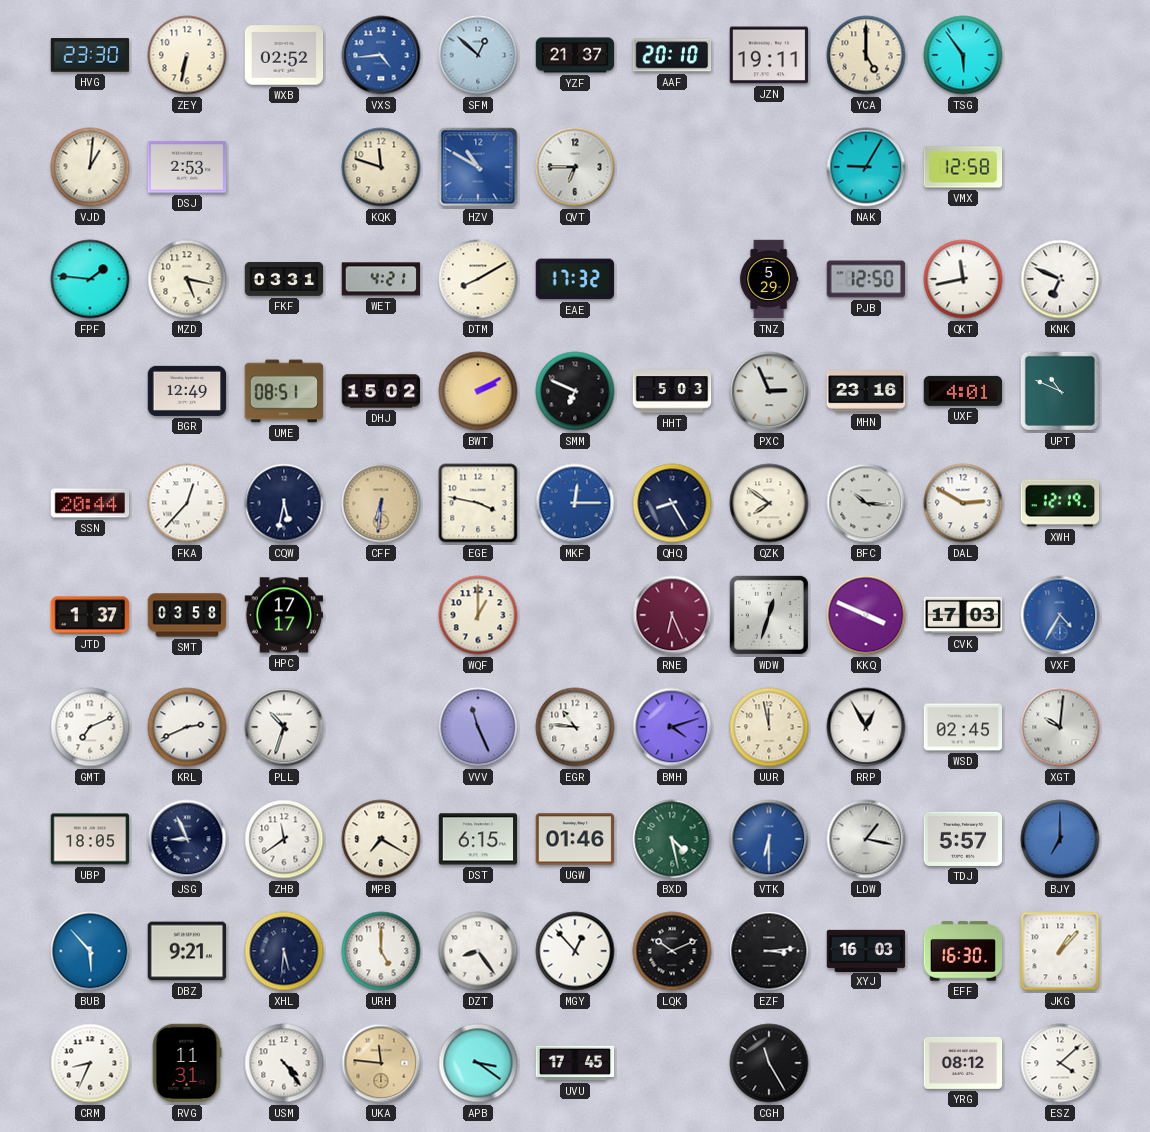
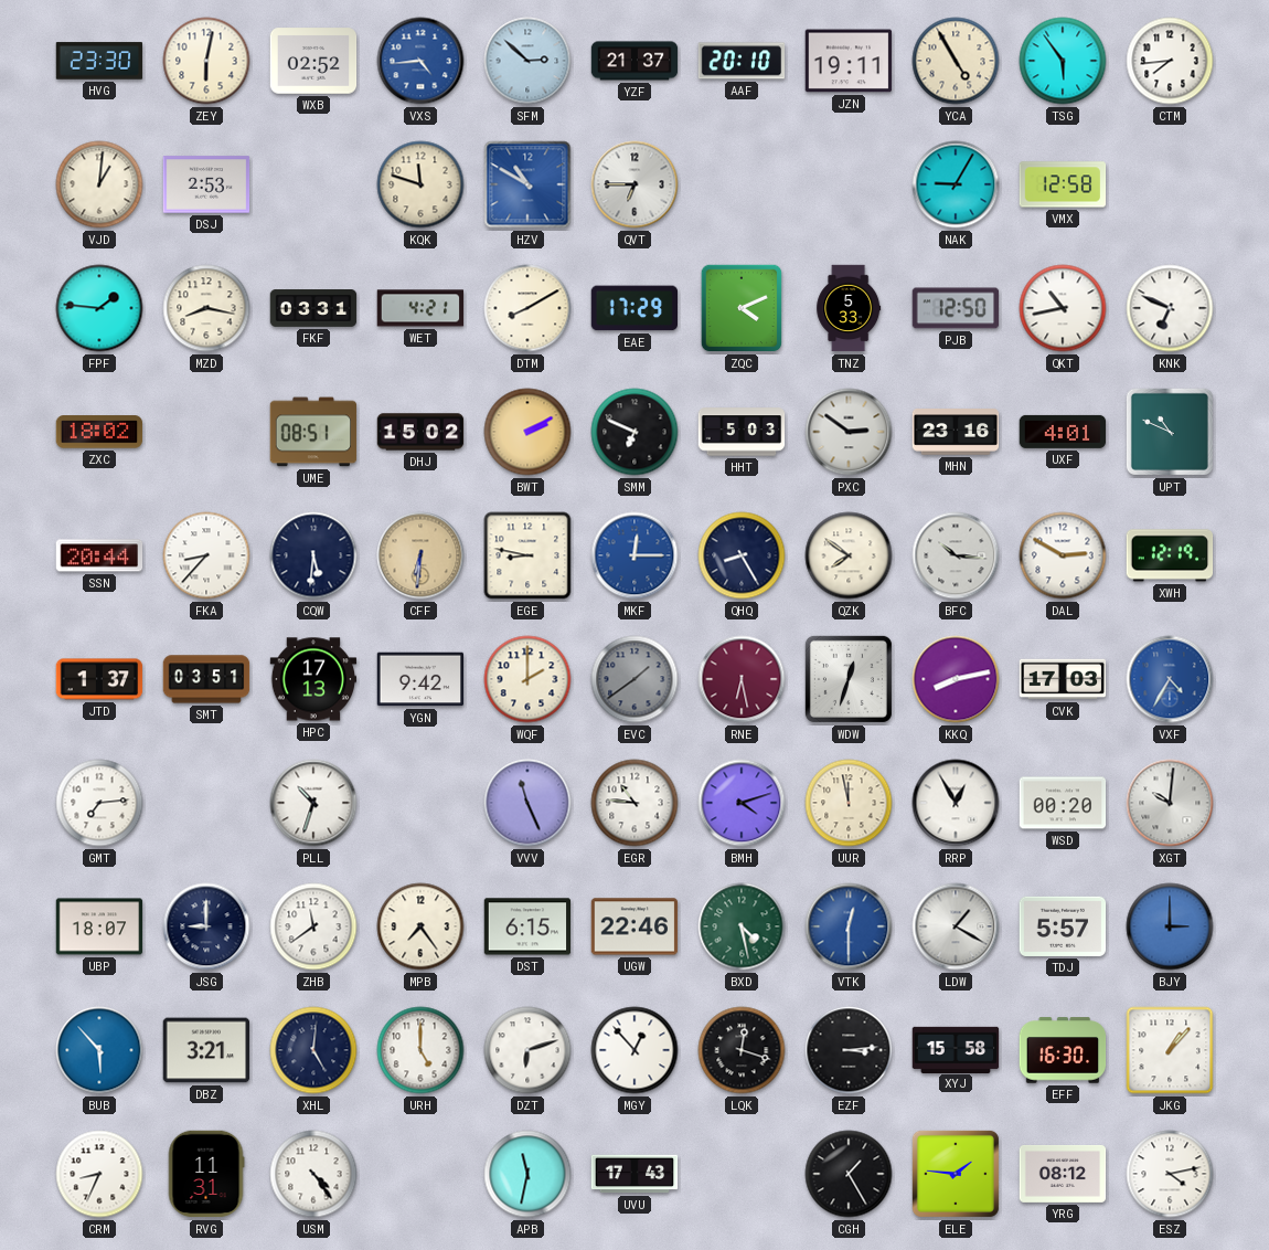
ZEY: 6:32 -> 6:02 (206, 61)
SFM: 12:52 -> 2:52 (527, 61)
YCA: 5:00 -> 4:55 (956, 61)
CTM: none -> 7:44 (1170, 61)
MZD: 5:17 -> 8:17 (206, 308)
EAE: 17:32 -> 17:29 (634, 308)
ZQC: none -> 4:11 (742, 308)
TNZ: 5:29 -> 5:33 (849, 308)
QKT: 11:43 -> 10:43 (1063, 308)
ZXC: none -> 18:02 (99, 432)
BGR: 12:49 -> none (187, 391)
PXC: 2:56 -> 2:51 (849, 432)
FKA: 12:37 -> 8:37 (206, 555)
CQW: 5:32 -> 5:31 (313, 555)
EGE: 3:47 -> 8:47 (527, 555)
SMT: 03:58 -> 03:51 (206, 679)
HPC: 17:17 -> 17:13 (313, 679)
YGN: none -> 9:42 (420, 679)
WQF: 1:00 -> 2:00 (527, 679)
EVC: none -> 1:39 (634, 679)
RNE: 6:26 -> 6:28 (742, 679)
KKQ: 3:49 -> 8:13 (956, 679)
GMT: 7:11 -> 7:14 (99, 803)
KRL: 2:41 -> none (187, 727)
WSD: 02:45 -> 00:20 (1063, 803)
UBP: 18:05 -> 18:07 (99, 926)
JSG: 8:56 -> 9:00 (206, 926)
MPB: 7:20 -> 7:24 (420, 926)
UGW: 01:46 -> 22:46 (634, 926)
VTK: 6:30 -> 12:30 (849, 926)
LDW: 1:17 -> 1:20 (956, 926)
BJY: 7:00 -> 3:00 (1170, 926)
DBZ: 9:21 -> 3:21 (206, 1050)
XHL: 5:31 -> 5:01 (313, 1050)
DZT: 8:24 -> 6:12 (527, 1050)
LQK: 10:11 -> 12:18 (742, 1050)
XYJ: 16:03 -> 15:58 (956, 1049)
UKA: 11:46 -> none (381, 1063)
APB: 3:21 -> 11:32 (527, 1174)
UVU: 17:45 -> 17:43 (634, 1174)
CGH: 11:25 -> 1:25 (849, 1174)
ELE: none -> 1:46 (956, 1174)
ESZ: 4:08 -> 4:13 (1170, 1174)
